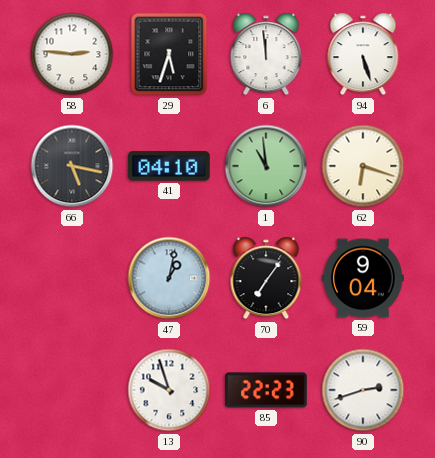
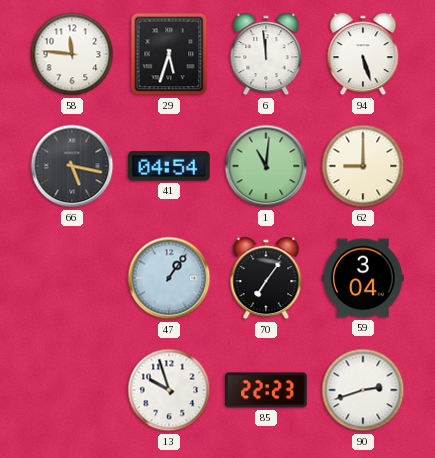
58: 2:46 -> 11:46 (72, 54)
41: 04:10 -> 04:54 (169, 166)
1: 10:59 -> 11:01 (266, 166)
62: 6:18 -> 9:00 (363, 166)
47: 1:02 -> 1:06 (169, 278)
59: 9:04 -> 3:04 (363, 278)
